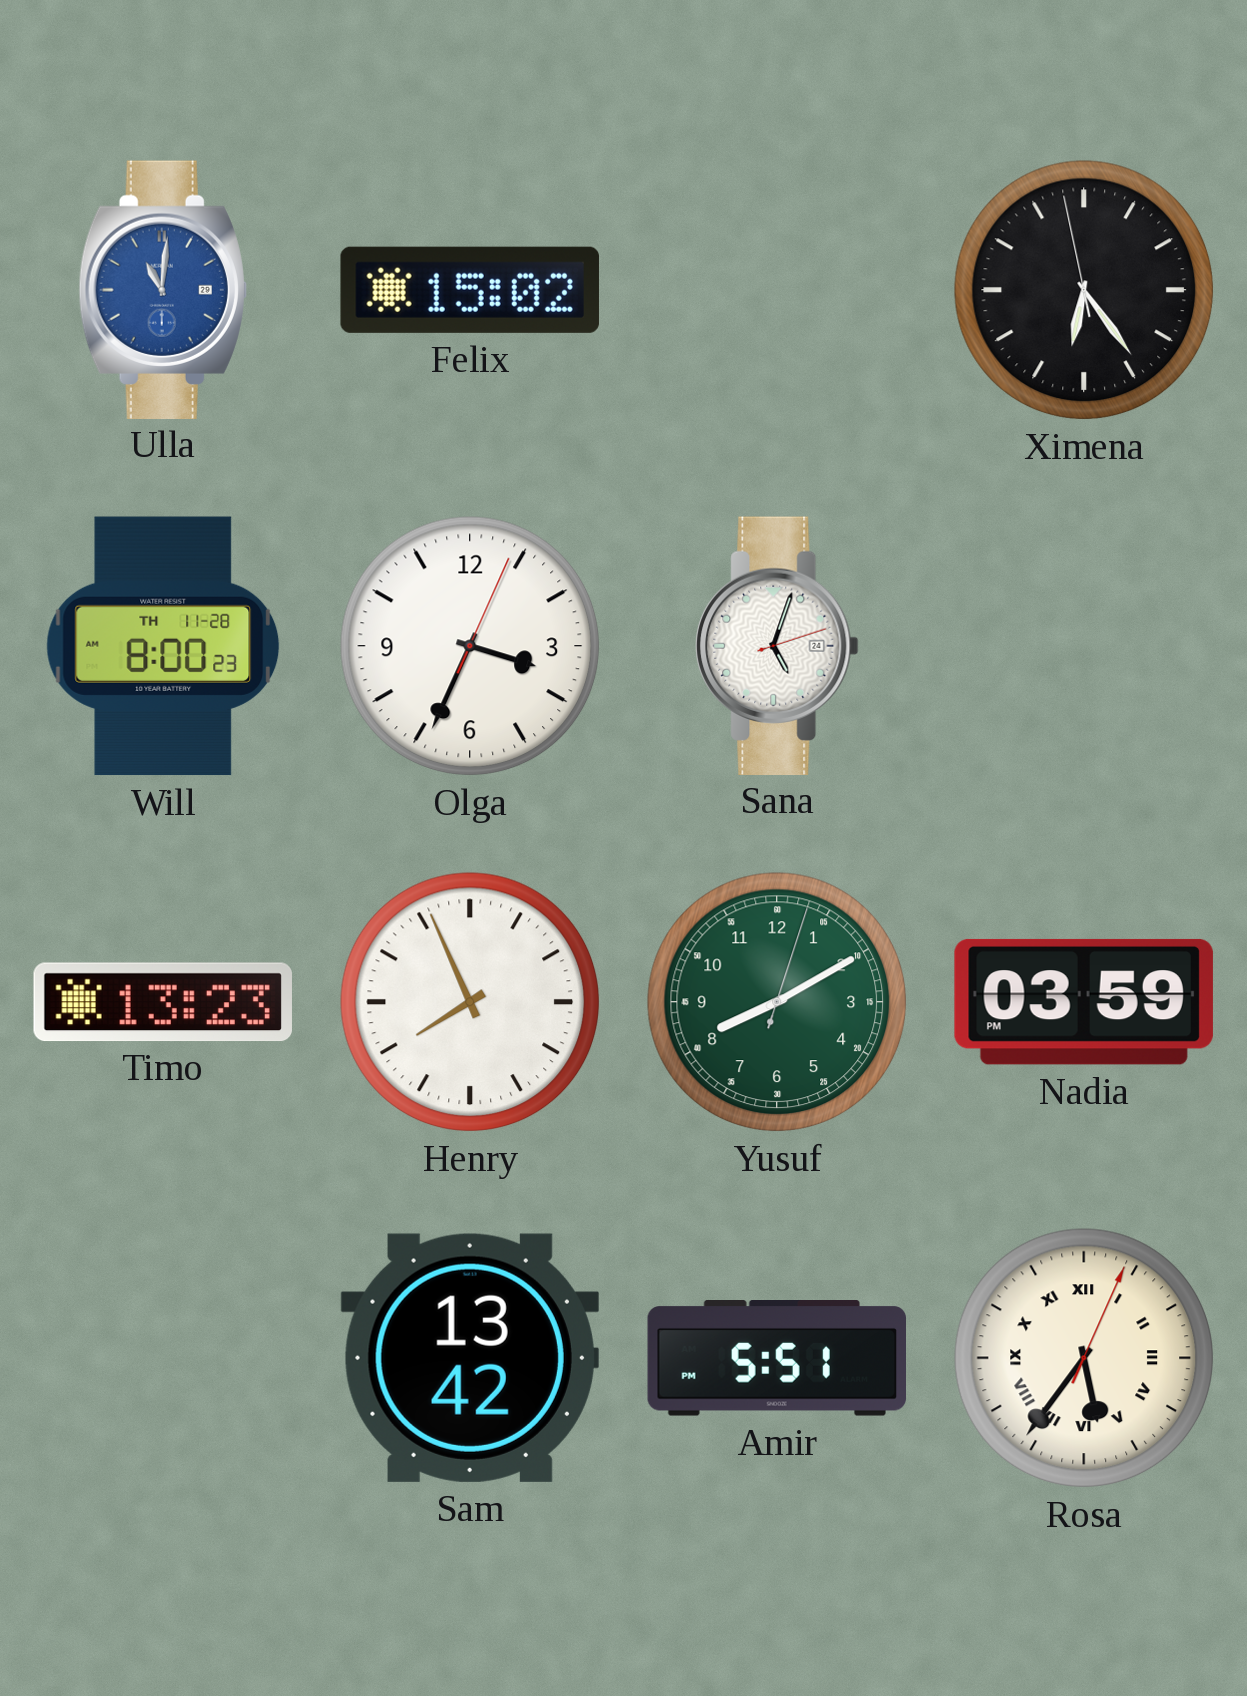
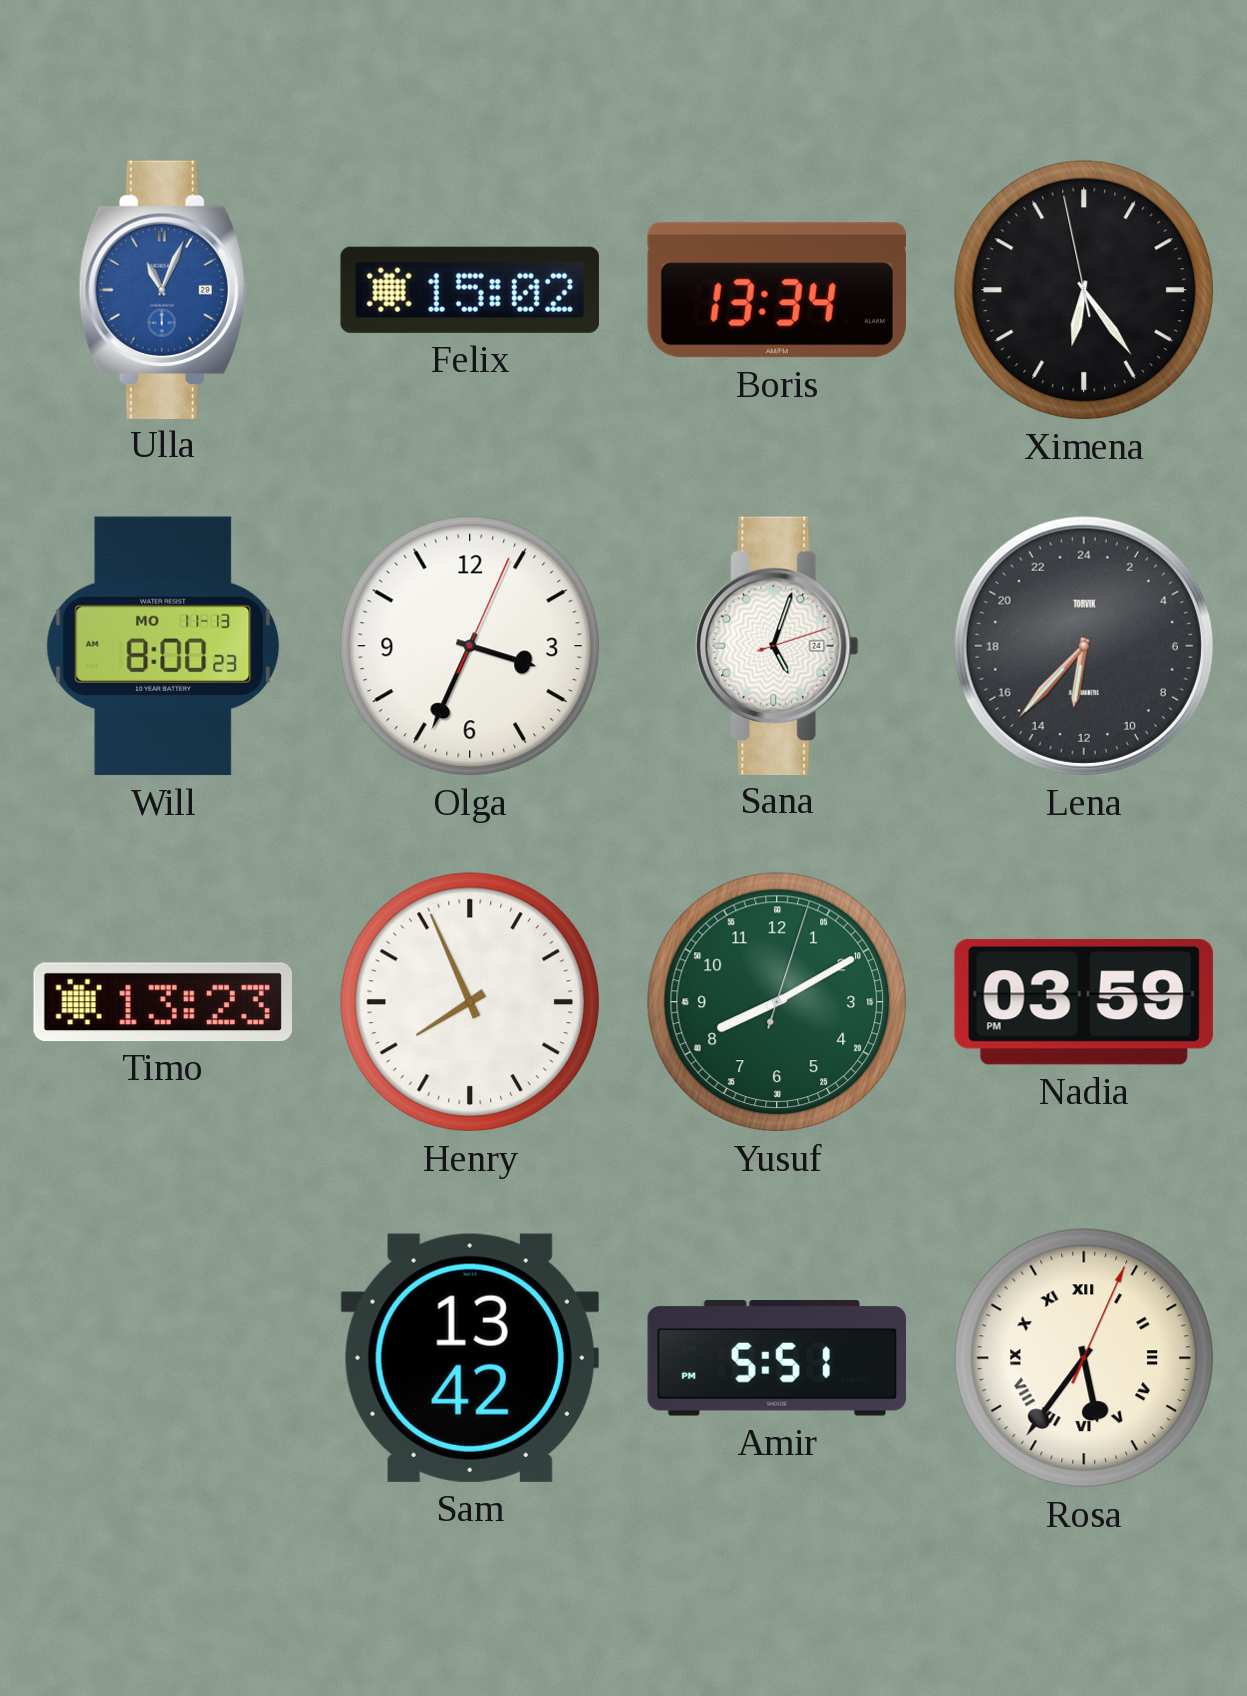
Ulla: 11:01 -> 11:04 (163, 289)
Boris: none -> 13:34 (776, 290)
Will date: TH 11-28 -> MO 11-13 (163, 646)
Lena: none -> 12:37 (1084, 646)
